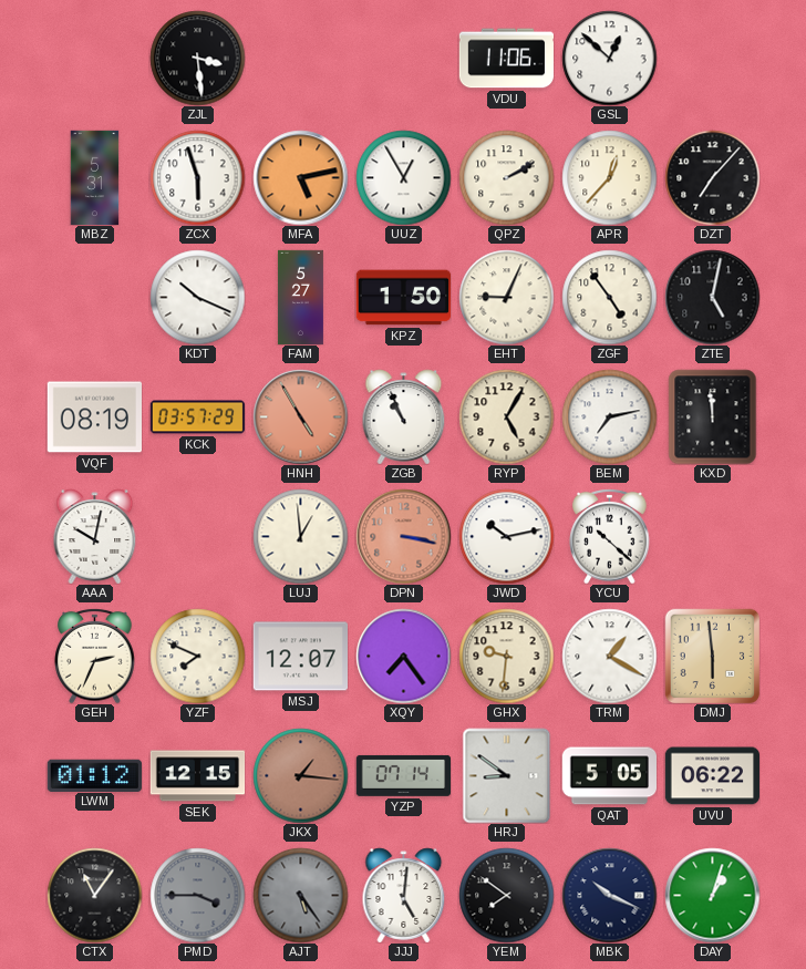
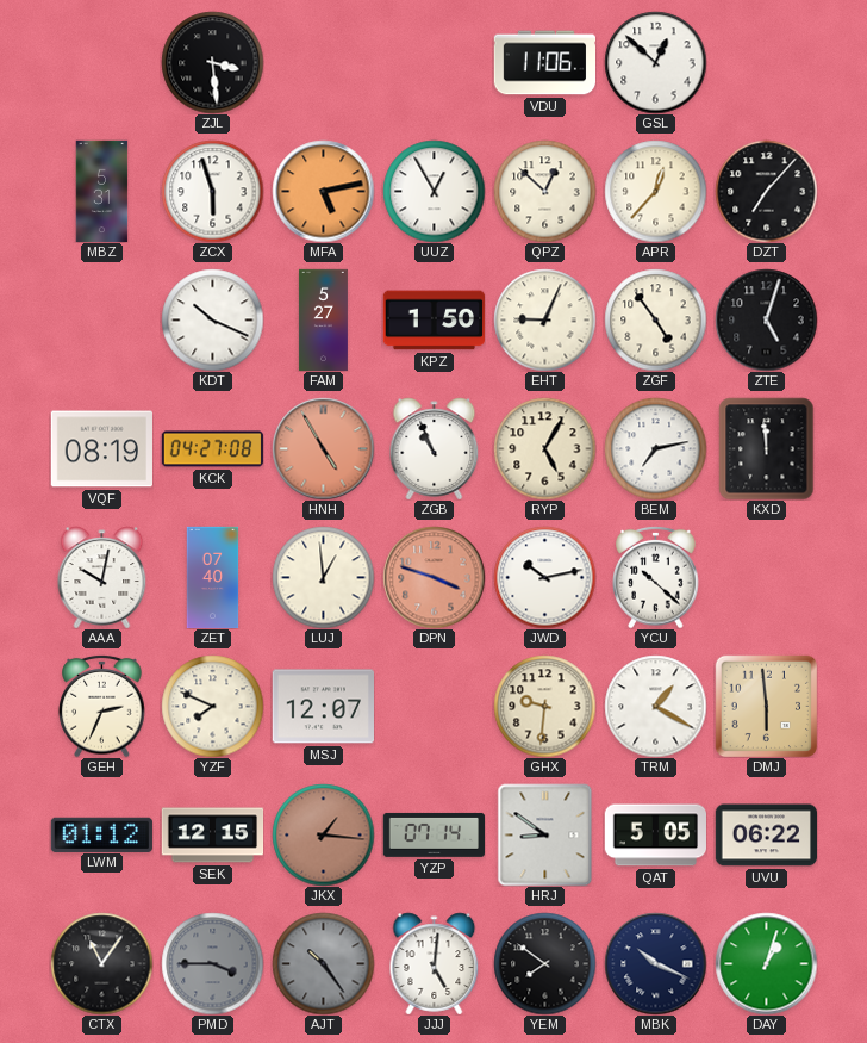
QPZ: 2:10 -> 12:52 (544, 191)
ZTE: 5:02 -> 5:03 (766, 319)
KCK: 03:57 -> 04:27 (212, 449)
ZET: none -> 07:40 (213, 577)
DPN: 3:17 -> 3:48 (433, 577)
XQY: 7:24 -> none (403, 656)
AJT: 5:24 -> 10:24 (323, 963)
